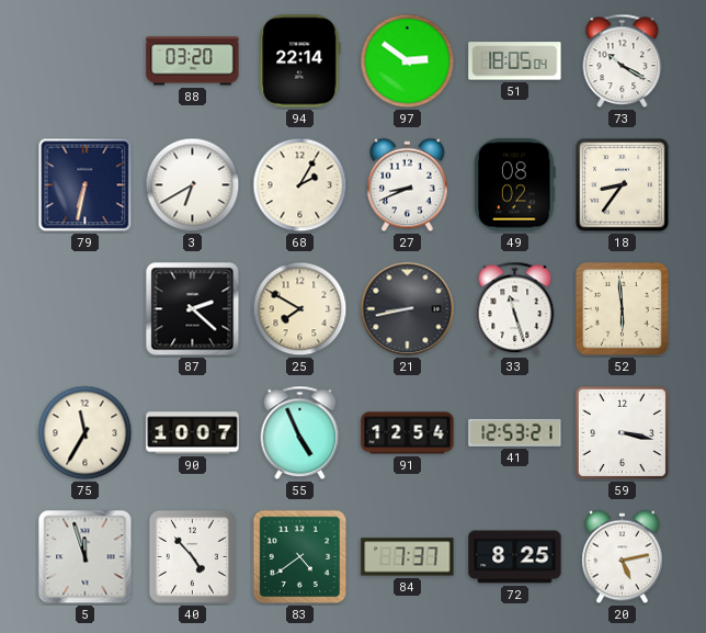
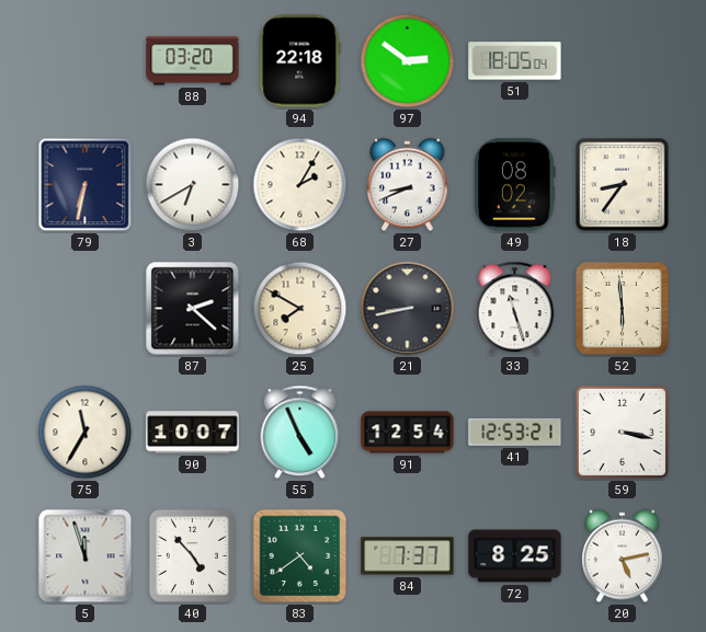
94: 22:14 -> 22:18 (300, 61)
73: 10:20 -> none (623, 61)
